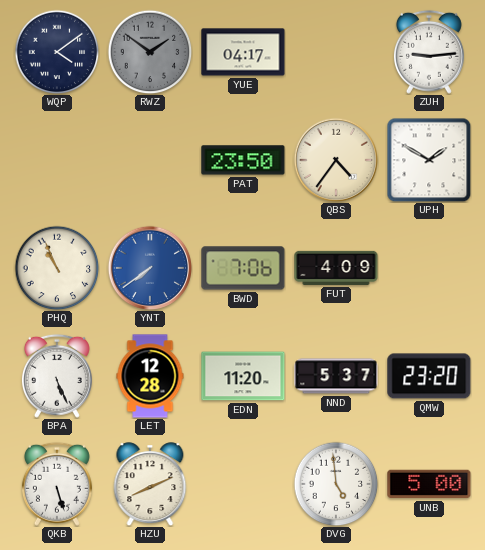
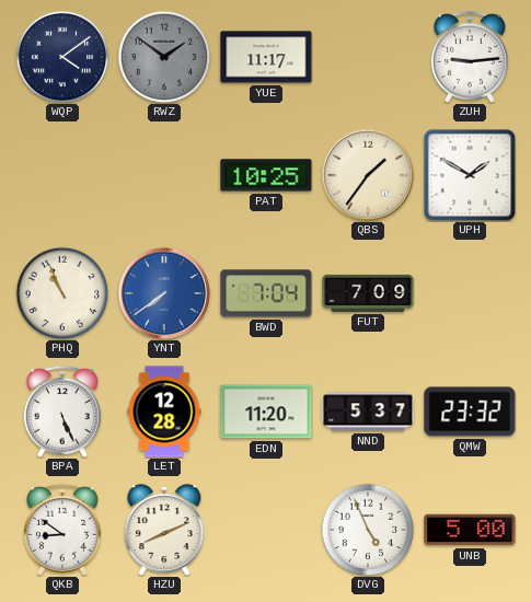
YUE: 04:17 -> 11:17 (266, 57)
PAT: 23:50 -> 10:25 (266, 175)
QBS: 4:36 -> 1:36 (367, 174)
BWD: 7:06 -> 7:04 (266, 293)
FUT: 4:09 -> 7:09 (368, 293)
QMW: 23:20 -> 23:32 (470, 412)
QKB: 5:27 -> 8:51 (62, 530)
DVG: 4:59 -> 4:56 (368, 530)
